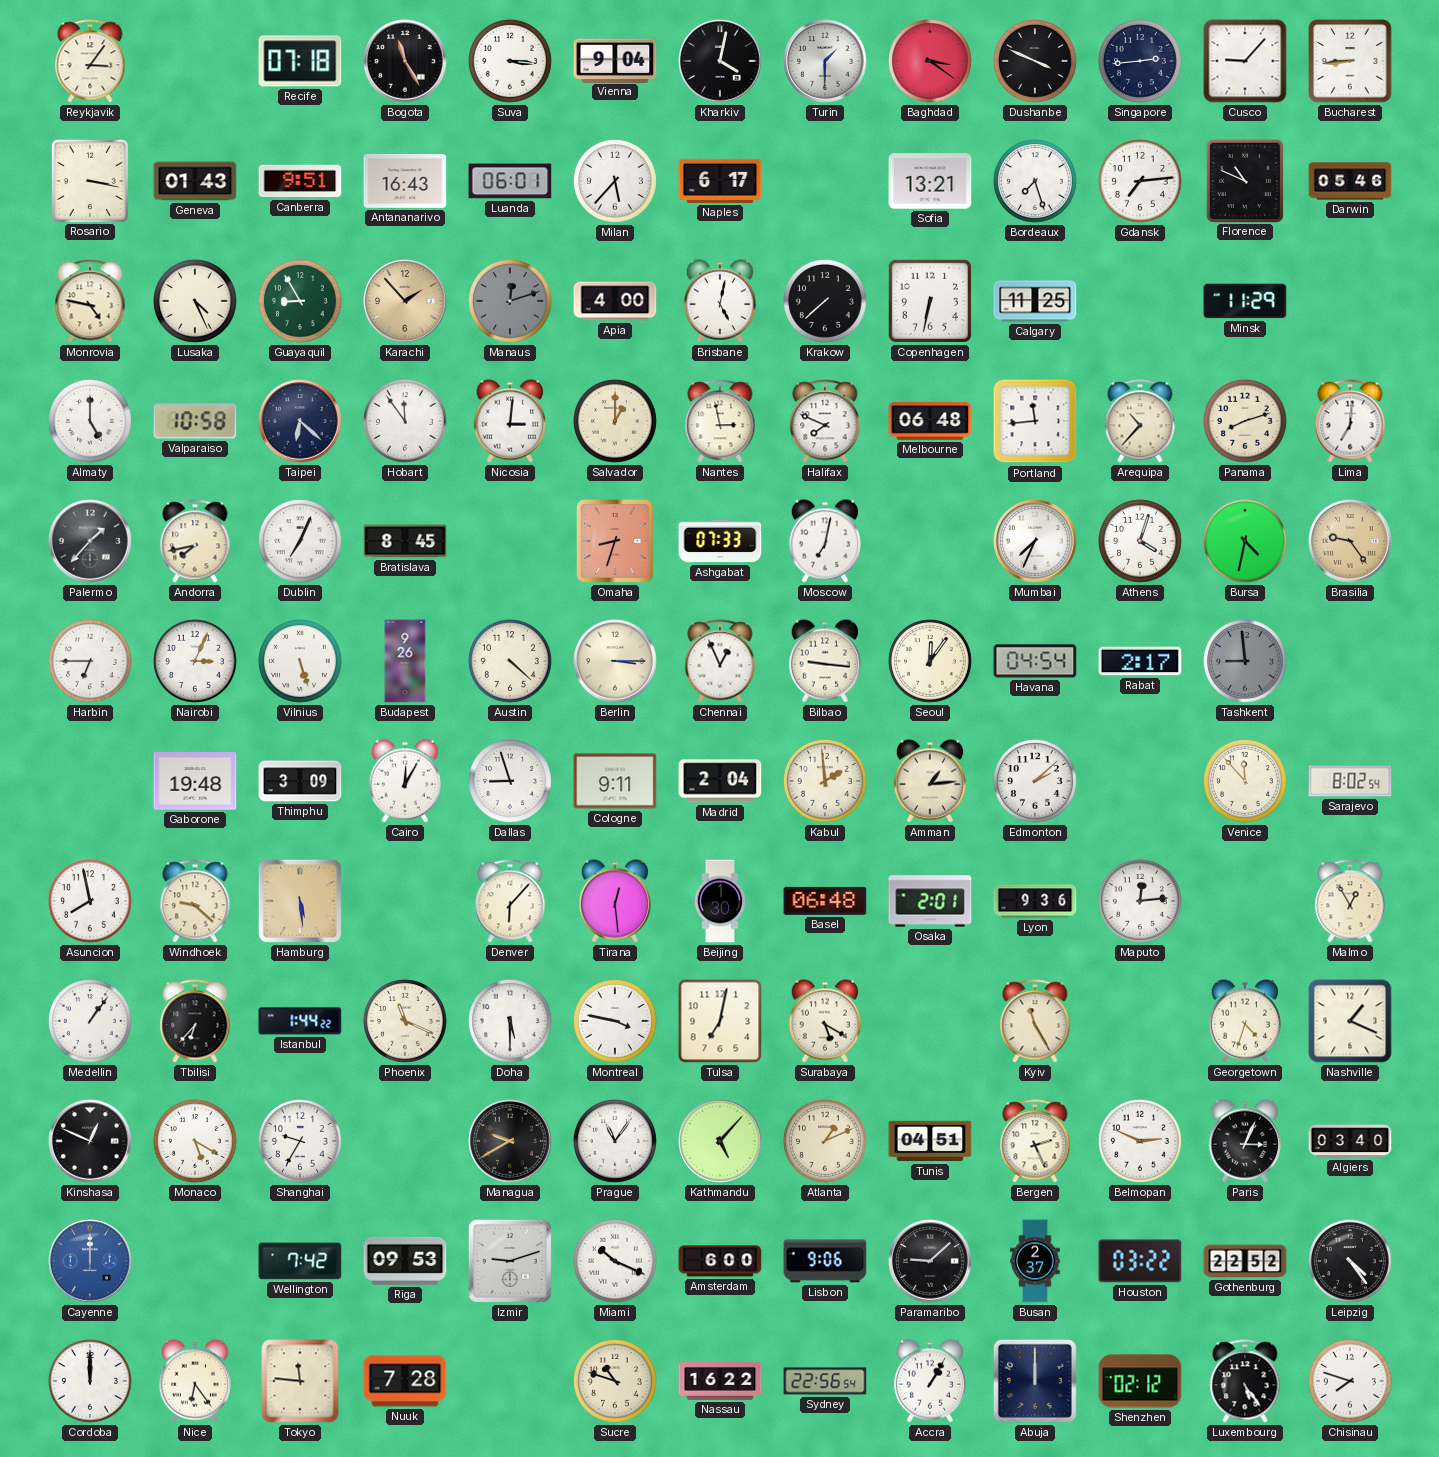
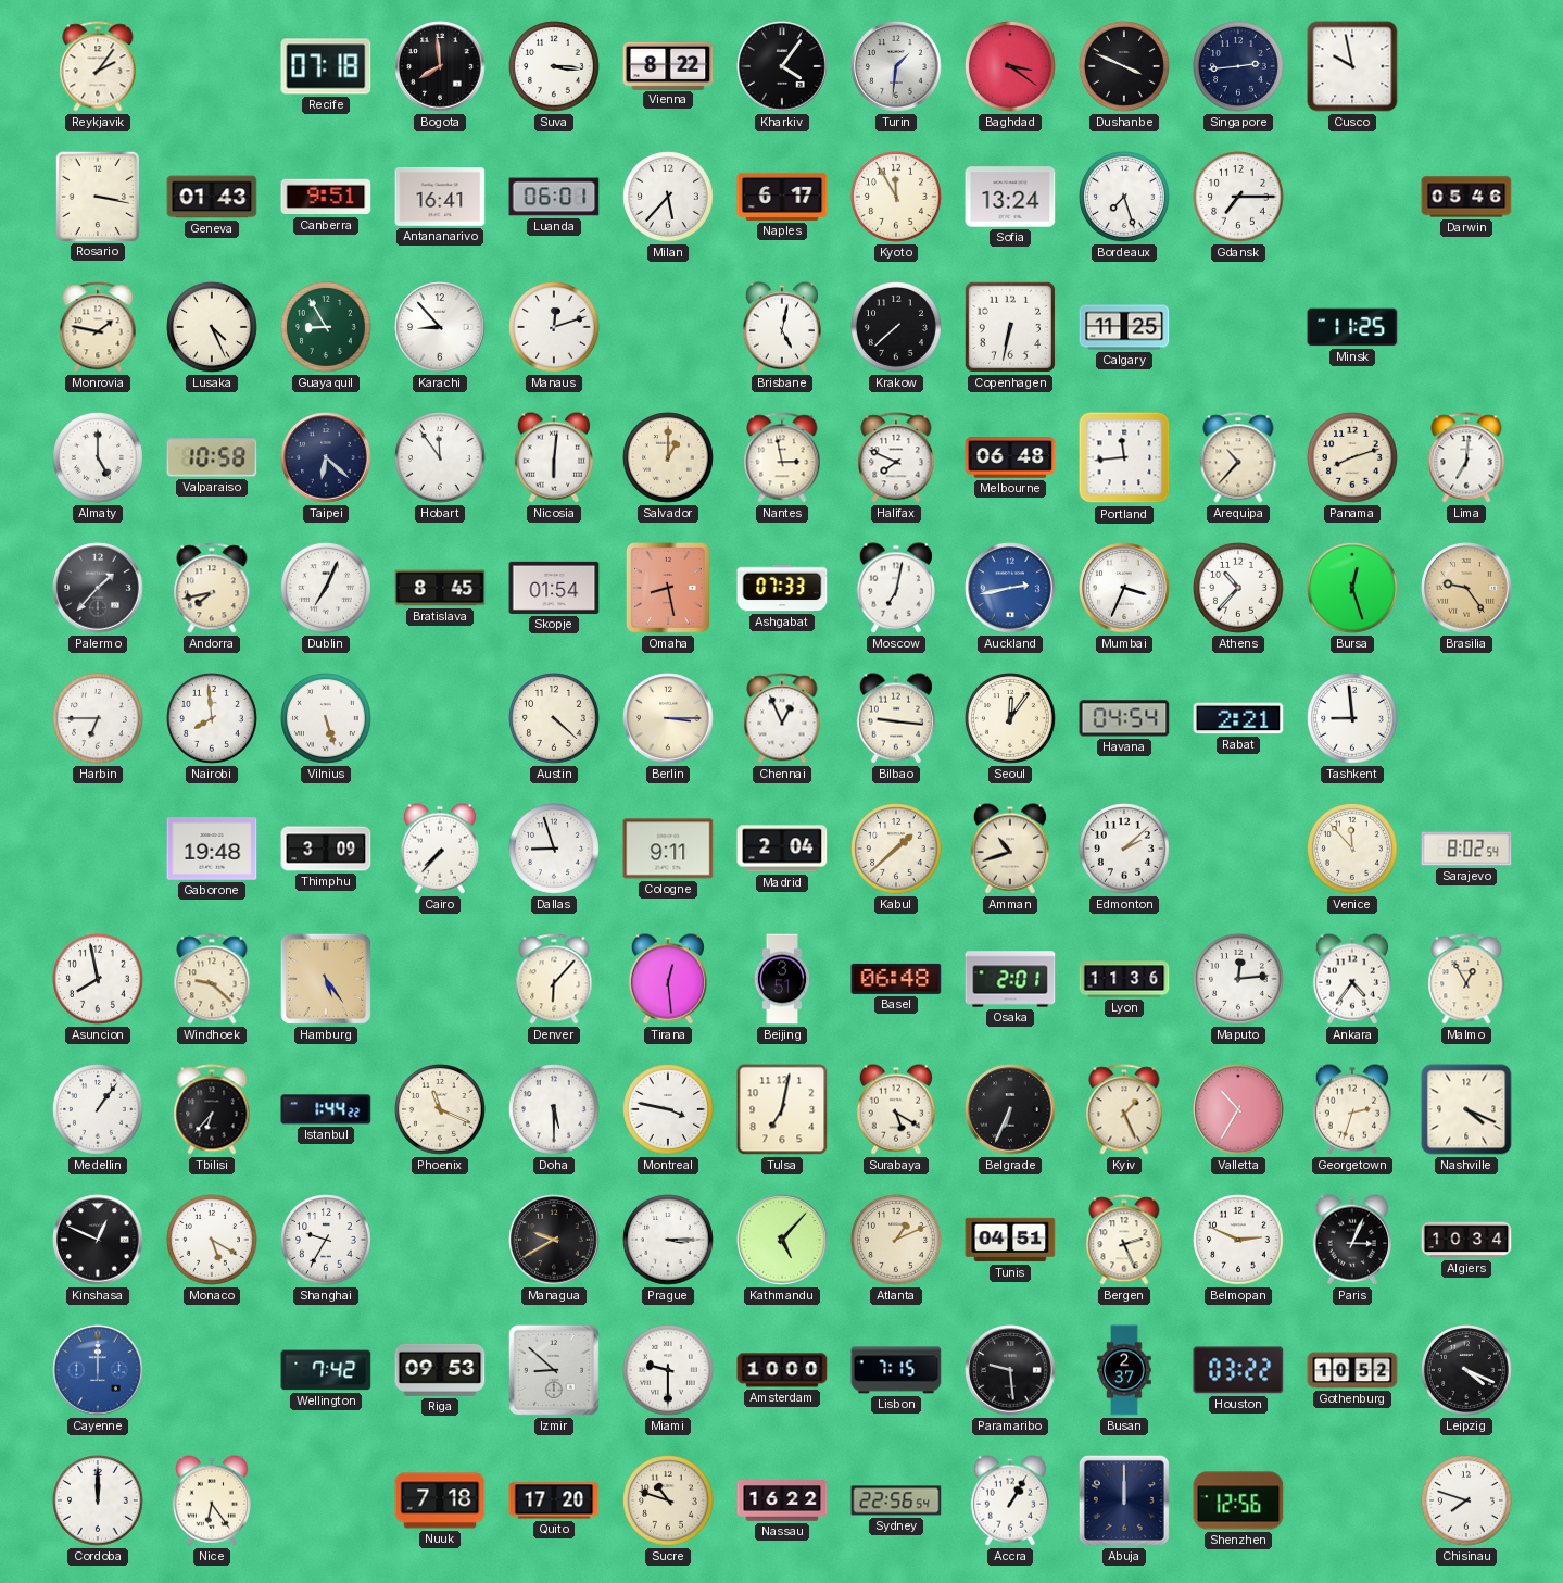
Reykjavik: 3:06 -> 2:06 (98, 66)
Bogota: 11:25 -> 7:59 (440, 66)
Vienna: 9:04 -> 8:22 (668, 65)
Kharkiv: 4:02 -> 4:06 (782, 66)
Turin: 1:30 -> 1:31 (896, 66)
Cusco: 9:07 -> 9:58 (1352, 66)
Bucharest: 8:44 -> none (1350, 61)
Antananarivo: 16:43 -> 16:41 (440, 197)
Kyoto: none -> 11:55 (897, 198)
Sofia: 13:21 -> 13:24 (1010, 197)
Gdansk: 7:14 -> 7:15 (1239, 198)
Florence: 10:49 -> none (1244, 180)
Monrovia: 4:47 -> 1:47 (98, 327)
Karachi: 1:53 -> 8:53 (440, 327)
Karachi dial: champagne -> white (440, 327)
Manaus dial: grey -> white (555, 328)
Apia: 4:00 -> none (615, 301)
Minsk: 11:29 -> 11:25 (1352, 327)
Nicosia: 3:01 -> 6:01 (554, 457)
Skopje: none -> 01:54 (554, 588)
Omaha: 8:33 -> 8:28 (669, 589)
Auckland: none -> 2:43 (1010, 588)
Mumbai: 7:34 -> 3:34 (1124, 588)
Athens: 4:03 -> 10:37 (1239, 589)
Bursa: 4:32 -> 12:27 (1353, 589)
Nairobi: 3:04 -> 7:59 (213, 719)
Budapest: 9:26 -> none (405, 661)
Rabat: 2:17 -> 2:21 (1238, 718)
Tashkent dial: grey -> white (1353, 719)
Cairo: 12:05 -> 7:37 (440, 849)
Kabul: 1:59 -> 1:38 (897, 850)
Amman: 1:14 -> 10:42 (1010, 849)
Hamburg: 5:29 -> 5:24 (326, 979)
Beijing: 1:30 -> 3:51 (782, 979)
Lyon: 9:36 -> 11:36 (1124, 979)
Ankara: none -> 4:36 (1352, 979)
Belgrade: none -> 6:34 (1010, 1109)
Kyiv: 11:25 -> 1:26 (1124, 1109)
Valletta: none -> 10:35 (1238, 1109)
Georgetown: 4:33 -> 2:33 (1352, 1109)
Nashville: 1:19 -> 4:19 (1466, 1109)
Prague: 11:06 -> 3:15 (669, 1241)
Algiers: 03:40 -> 10:34 (1466, 1240)
Izmir: 9:12 -> 8:52 (554, 1370)
Miami: 10:19 -> 9:30 (669, 1371)
Amsterdam: 6:00 -> 10:00 (782, 1370)
Lisbon: 9:06 -> 7:15 (896, 1370)
Paramaribo: 9:08 -> 9:29 (1010, 1370)
Gothenburg: 22:52 -> 10:52 (1352, 1370)
Leipzig: 4:24 -> 4:19 (1467, 1371)
Tokyo: 11:46 -> none (300, 1381)
Nuuk: 7:28 -> 7:18 (440, 1500)
Quito: none -> 17:20 (554, 1500)
Shenzhen: 02:12 -> 12:56 (1238, 1500)
Luxembourg: 5:24 -> none (1245, 1381)
